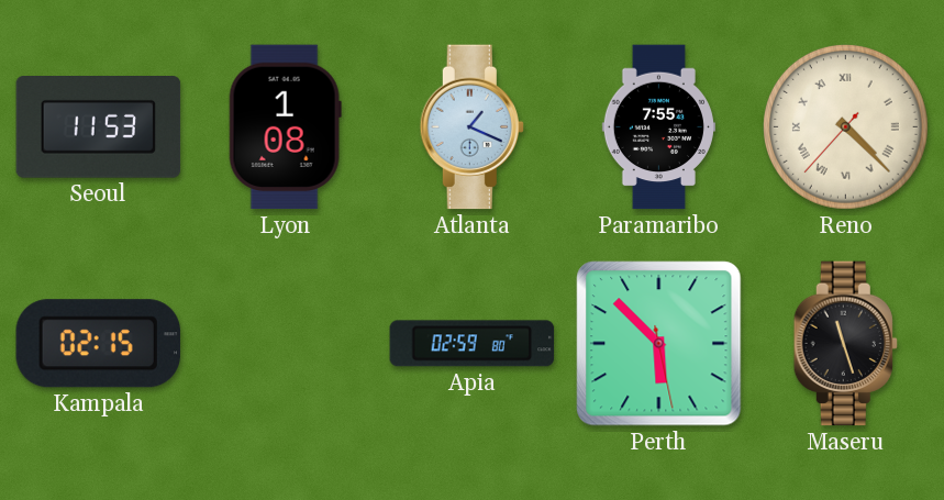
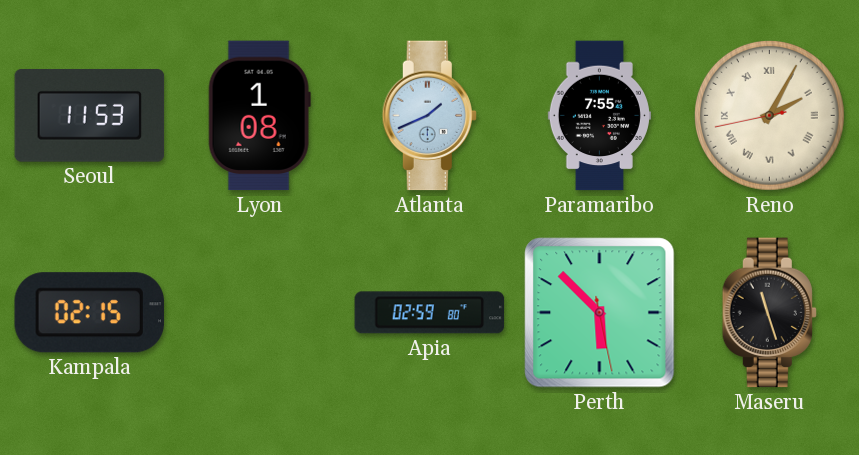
Atlanta: 1:19 -> 1:41 (429, 116)
Reno: 4:22 -> 2:04 (769, 115)
